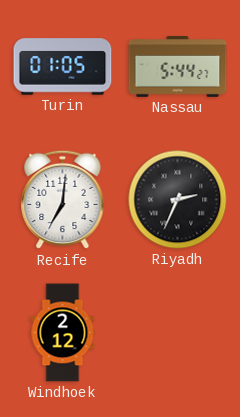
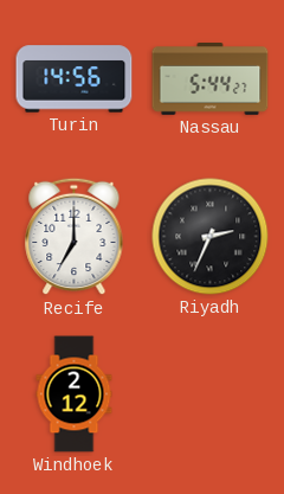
Turin: 01:05 -> 14:56 (75, 79)
Recife: 7:01 -> 7:00 (75, 237)
